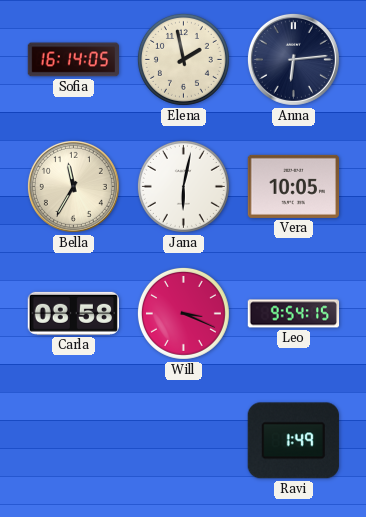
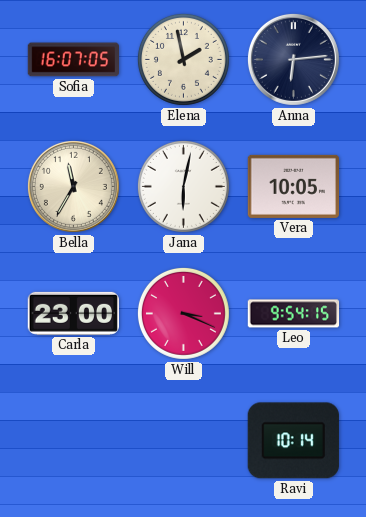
Sofia: 16:14 -> 16:07 (73, 60)
Carla: 08:58 -> 23:00 (73, 313)
Ravi: 1:49 -> 10:14 (293, 441)
